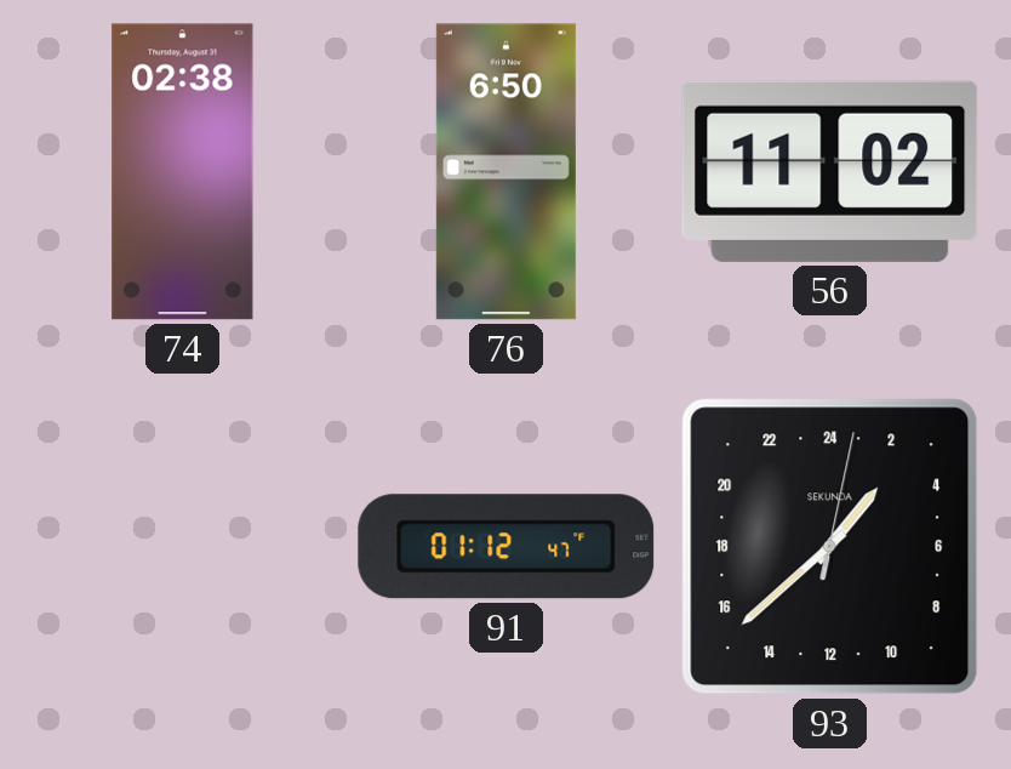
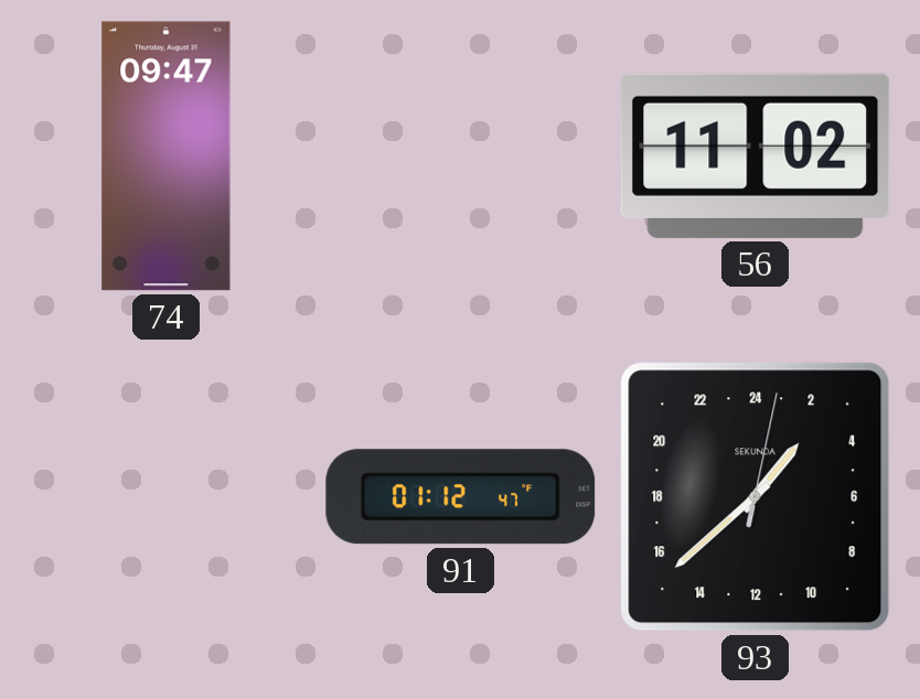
74: 02:38 -> 09:47 (167, 157)
76: 6:50 -> none (505, 172)
